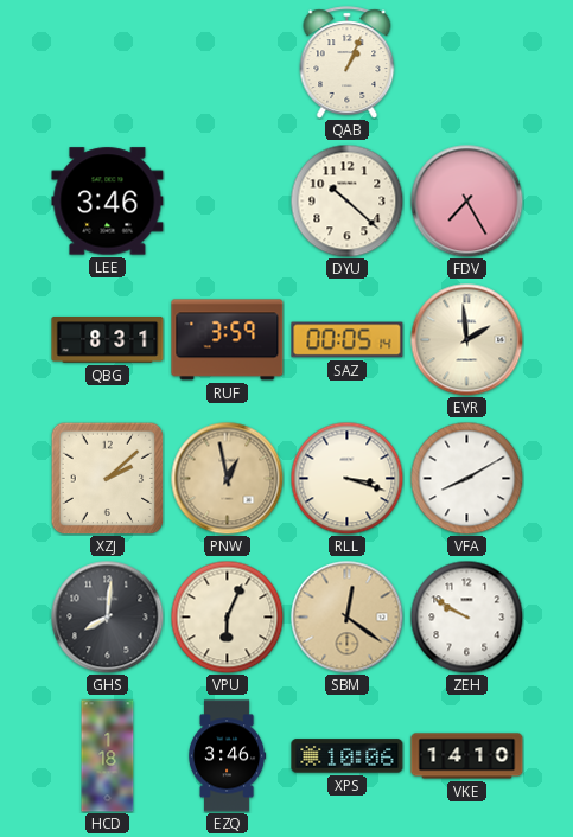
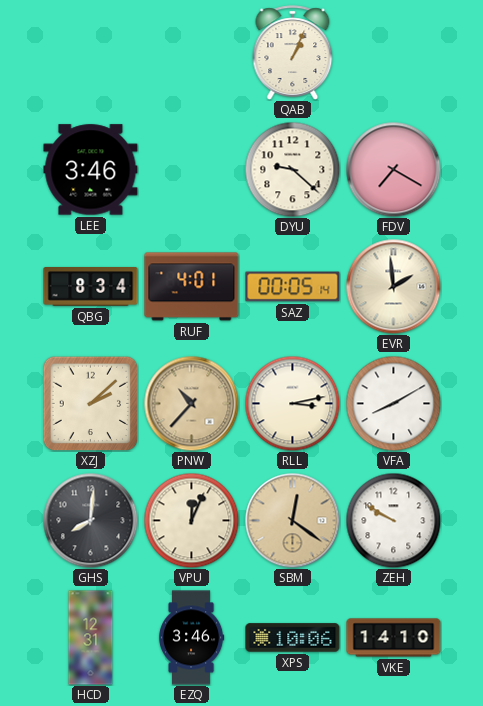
DYU: 10:22 -> 9:22 (292, 169)
FDV: 7:25 -> 7:20 (393, 169)
QBG: 8:31 -> 8:34 (91, 287)
RUF: 3:59 -> 4:01 (192, 287)
PNW: 12:58 -> 10:37 (191, 403)
RLL: 3:18 -> 3:13 (292, 403)
VPU: 6:04 -> 12:04 (191, 520)
HCD: 1:18 -> 12:31 (91, 638)
